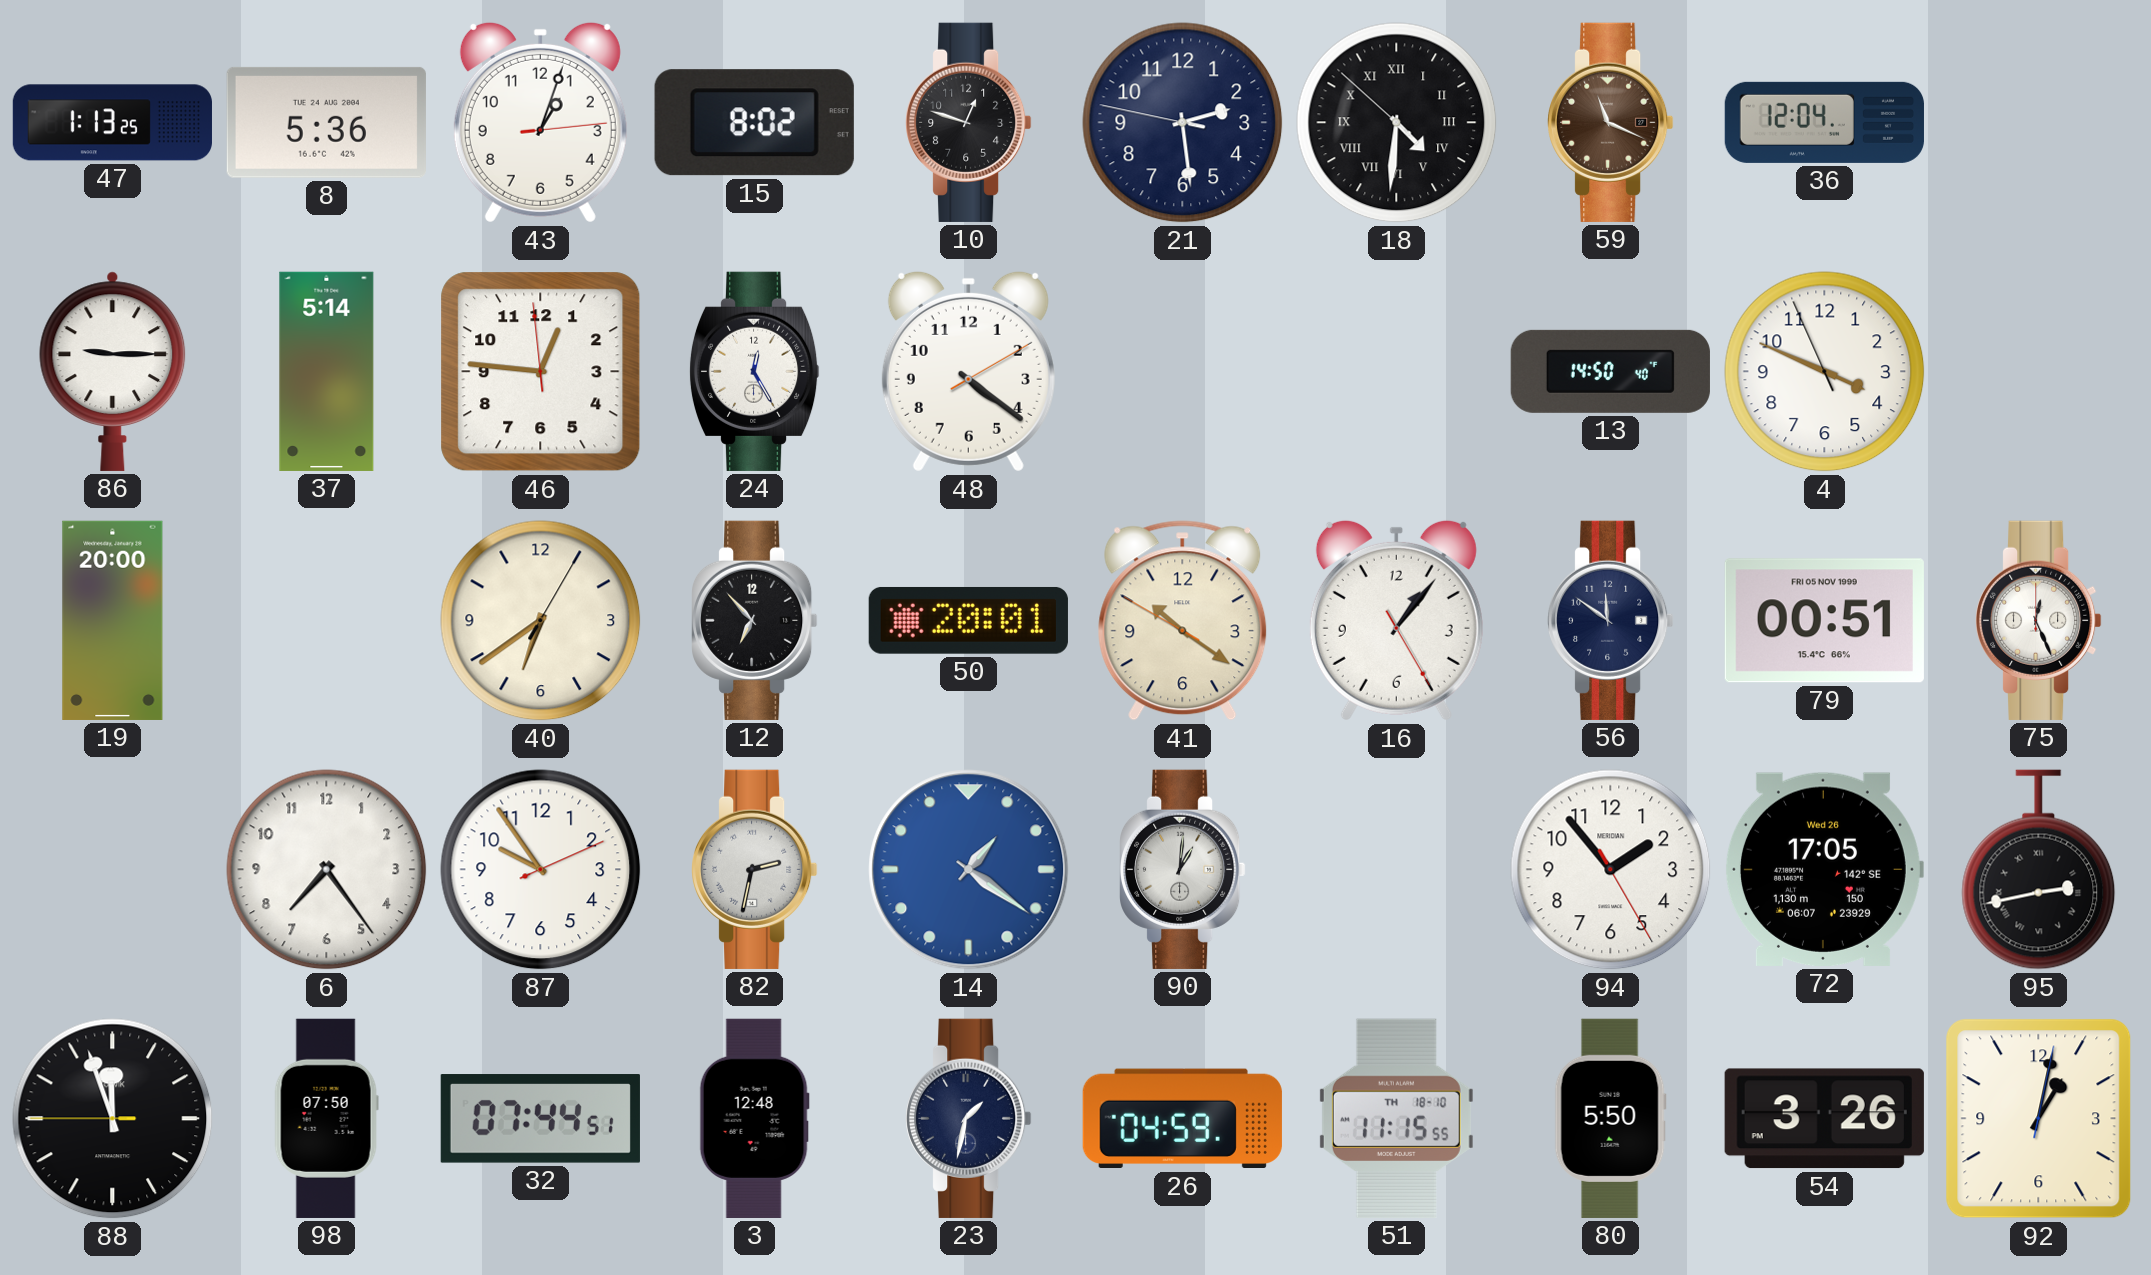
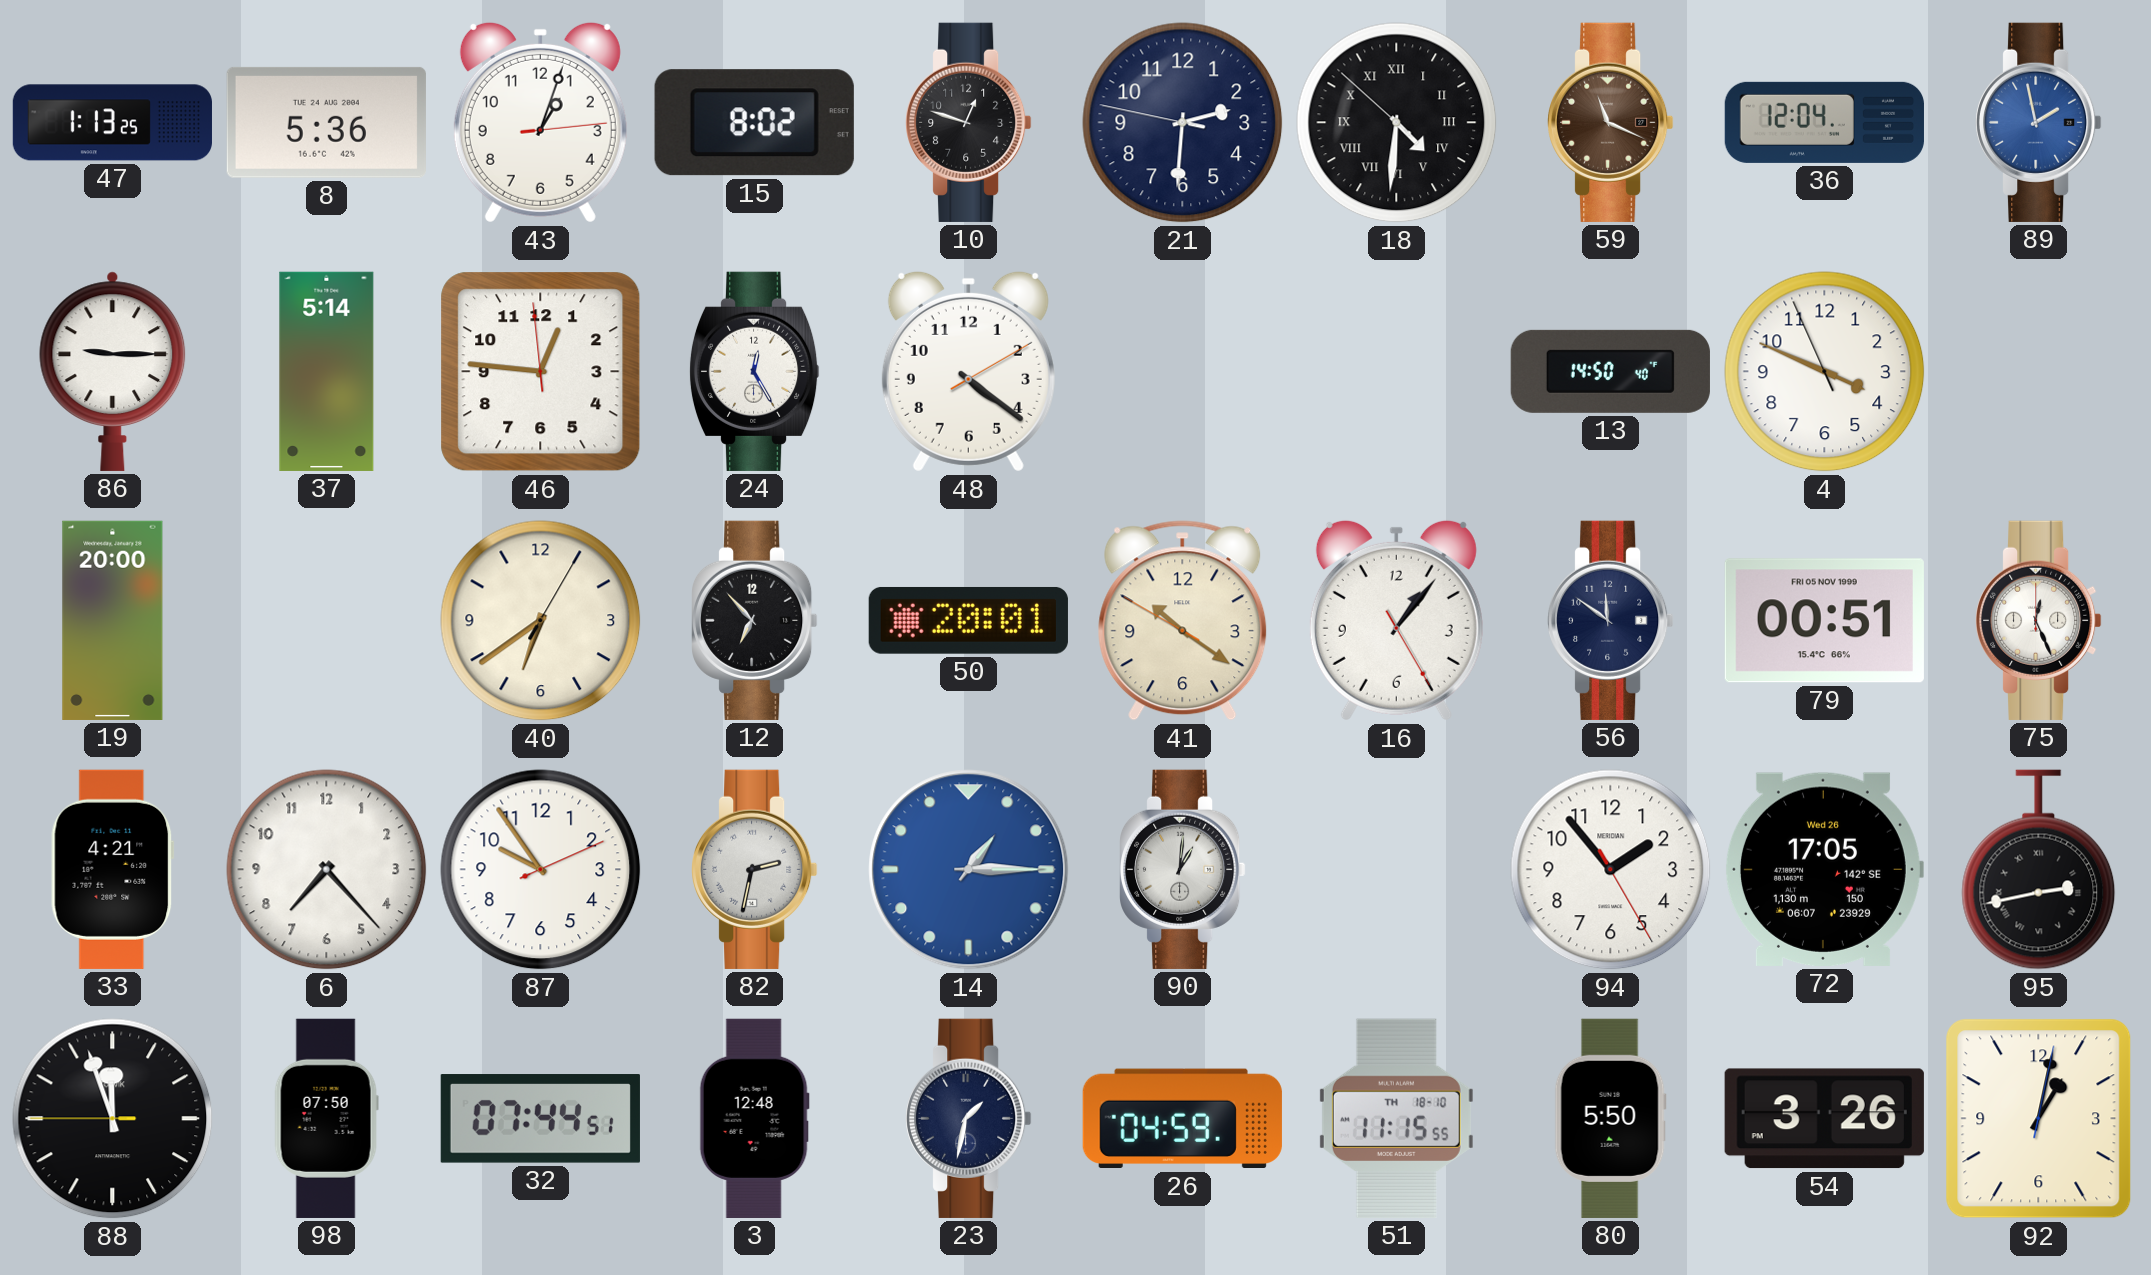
21: 2:28 -> 2:30 (1183, 123)
89: none -> 1:58 (2039, 122)
33: none -> 4:21 (113, 869)
6: 7:24 -> 7:23 (327, 870)
14: 1:21 -> 1:15 (969, 870)
